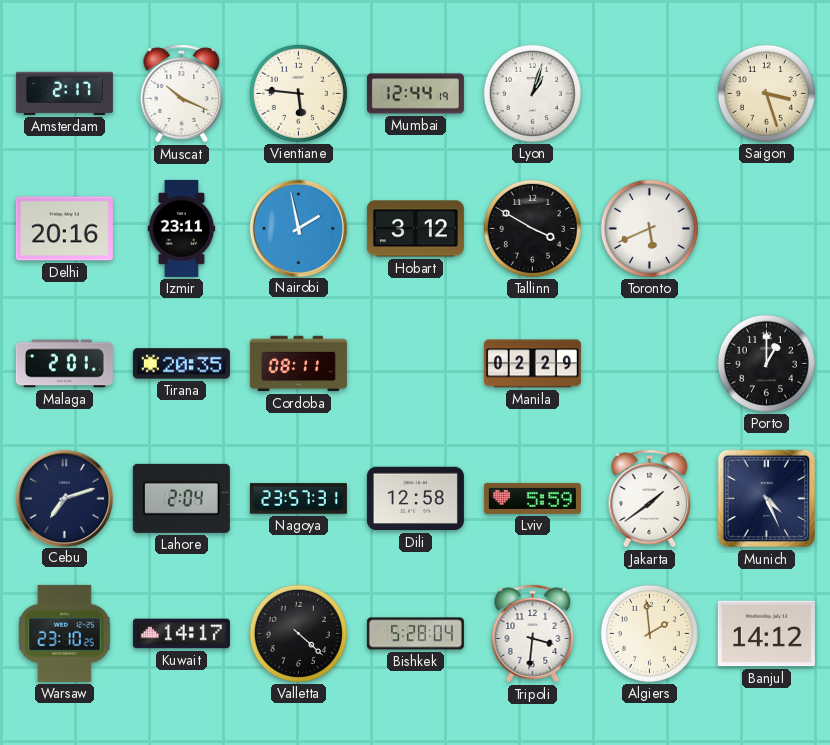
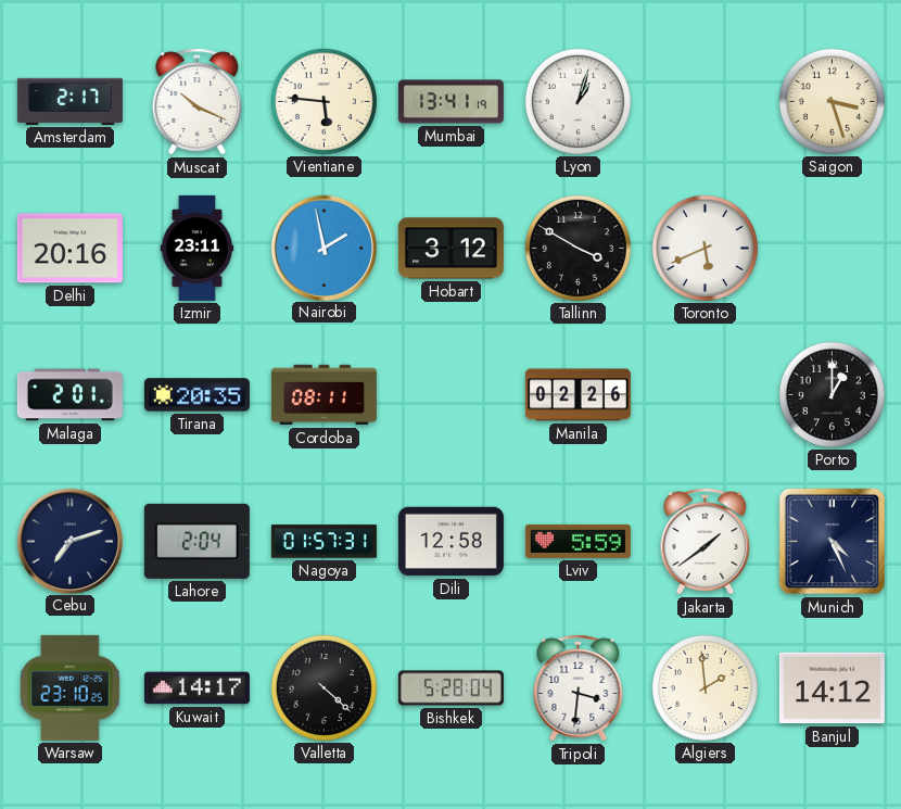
Mumbai: 12:44 -> 13:41 (451, 102)
Manila: 02:29 -> 02:26 (578, 395)
Nagoya: 23:57 -> 01:57 (323, 542)
